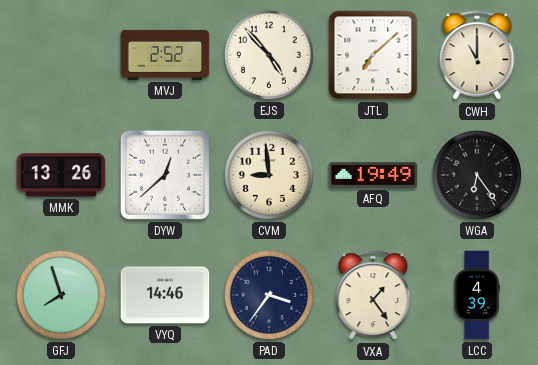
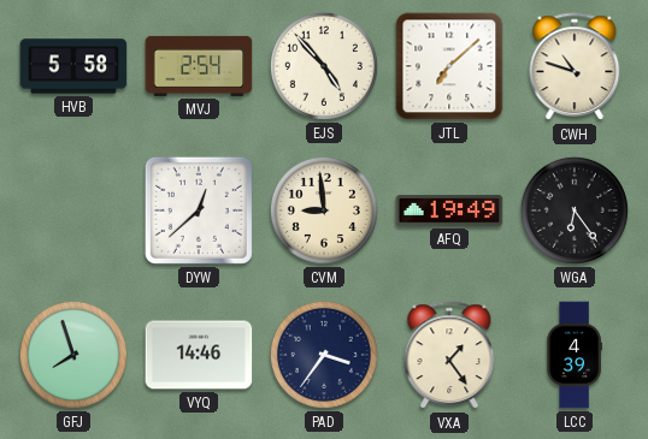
HVB: none -> 5:58 (73, 66)
MVJ: 2:52 -> 2:54 (199, 66)
CWH: 11:00 -> 10:48 (575, 67)
MMK: 13:26 -> none (61, 175)
